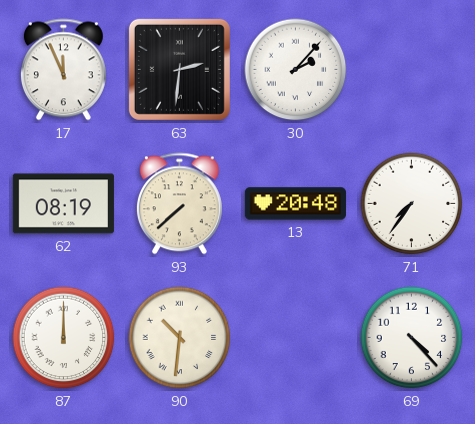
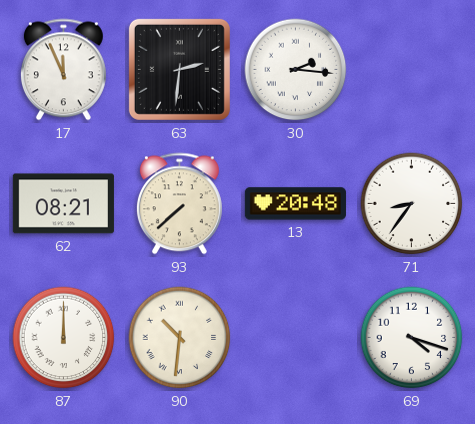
30: 2:07 -> 2:16 (296, 70)
62: 08:19 -> 08:21 (63, 204)
71: 7:36 -> 8:36 (412, 204)
69: 4:23 -> 4:18 (412, 338)
